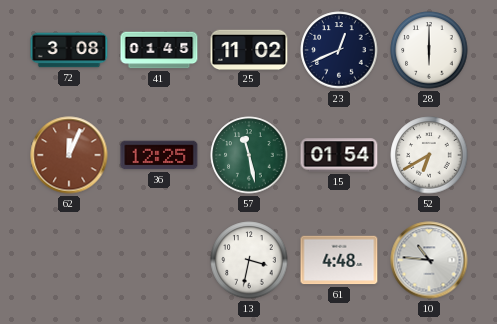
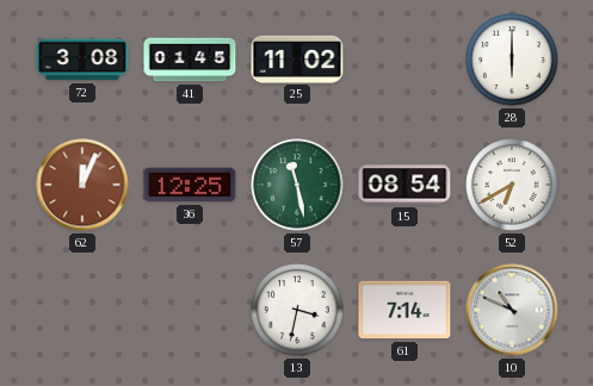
23: 12:41 -> none (339, 50)
15: 01:54 -> 08:54 (404, 185)
61: 4:48 -> 7:14 (404, 310)
10: 10:46 -> 10:49 (512, 310)
